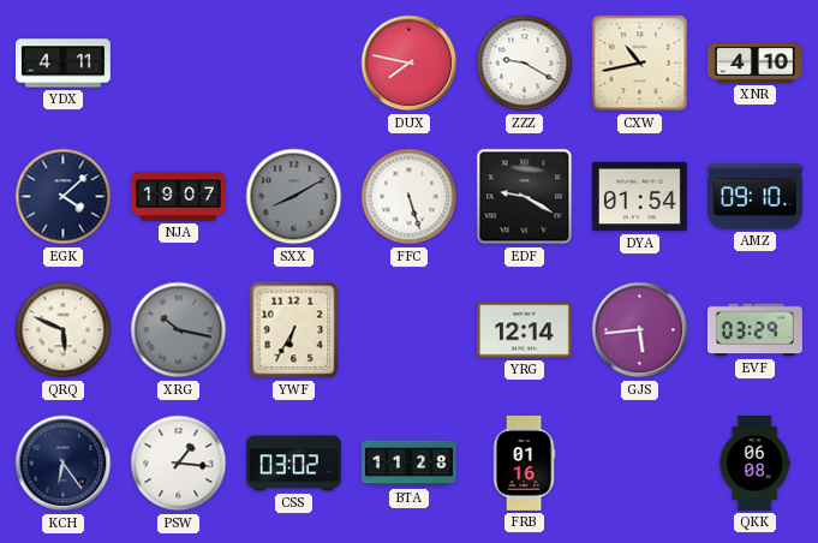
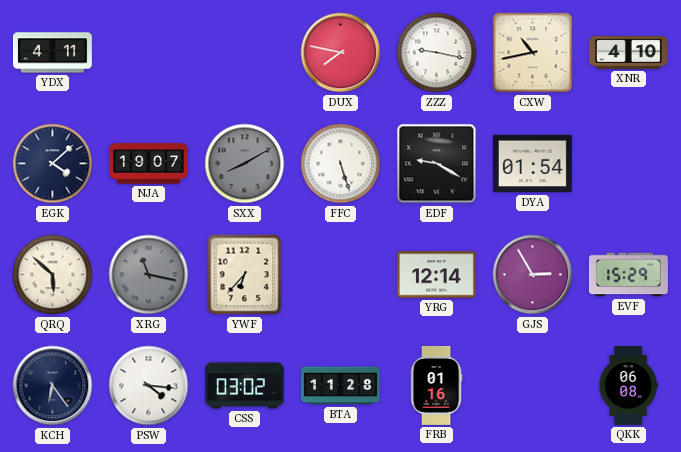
ZZZ: 9:20 -> 9:17 (437, 53)
AMZ: 09:10 -> none (754, 197)
QRQ: 5:49 -> 5:52 (53, 275)
XRG: 10:17 -> 11:17 (149, 275)
YWF: 6:35 -> 6:37 (245, 275)
GJS: 5:44 -> 2:55 (533, 275)
EVF: 03:29 -> 15:29 (628, 275)
PSW: 1:16 -> 4:16 (149, 386)
